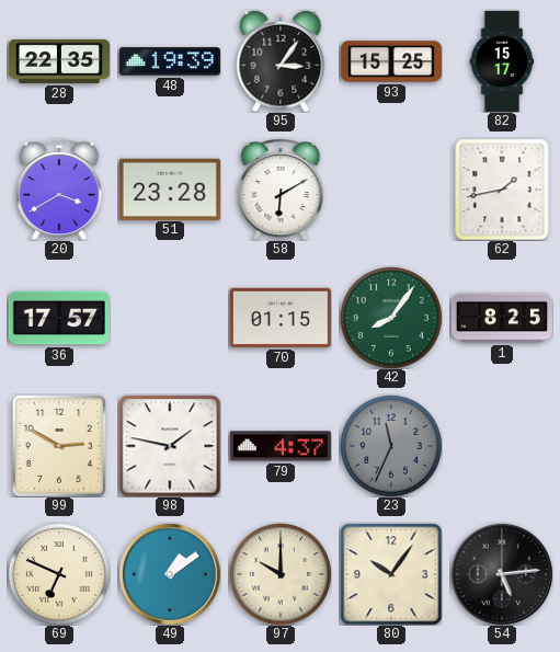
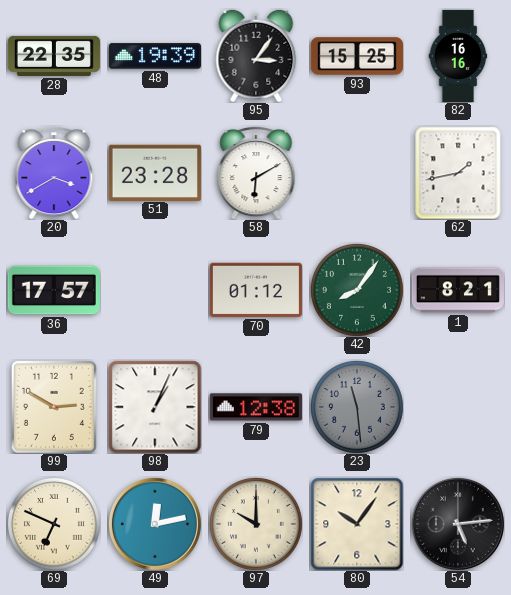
82: 15:17 -> 16:16 (458, 55)
70: 01:15 -> 01:12 (256, 290)
1: 8:25 -> 8:21 (458, 290)
98: 1:47 -> 1:04 (155, 407)
79: 4:37 -> 12:38 (256, 407)
23: 11:34 -> 11:29 (357, 407)
49: 1:09 -> 12:13 (155, 524)
